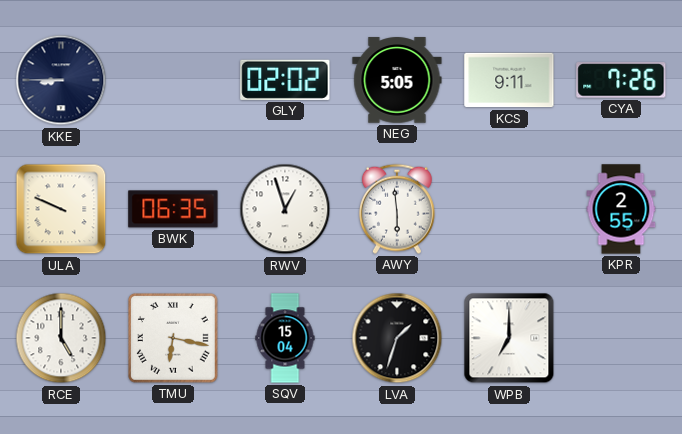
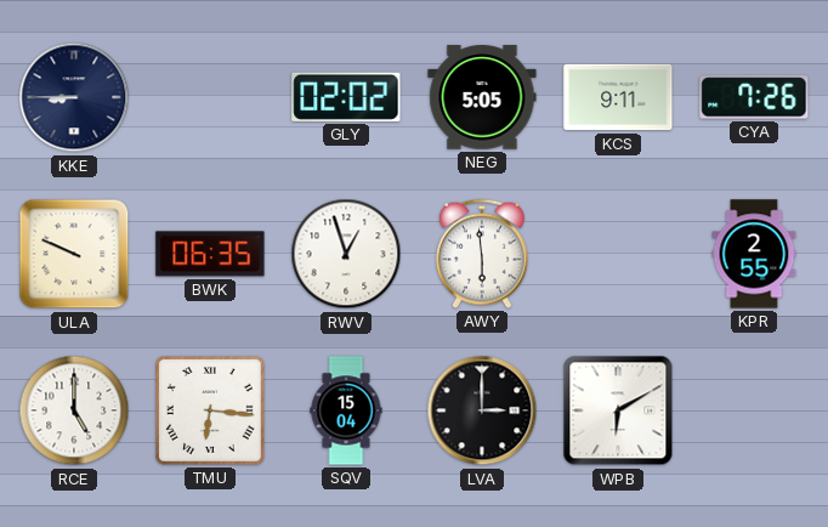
TMU: 6:17 -> 6:16 (211, 412)
LVA: 1:33 -> 3:00 (482, 410)
WPB: 7:00 -> 6:10 (618, 410)
